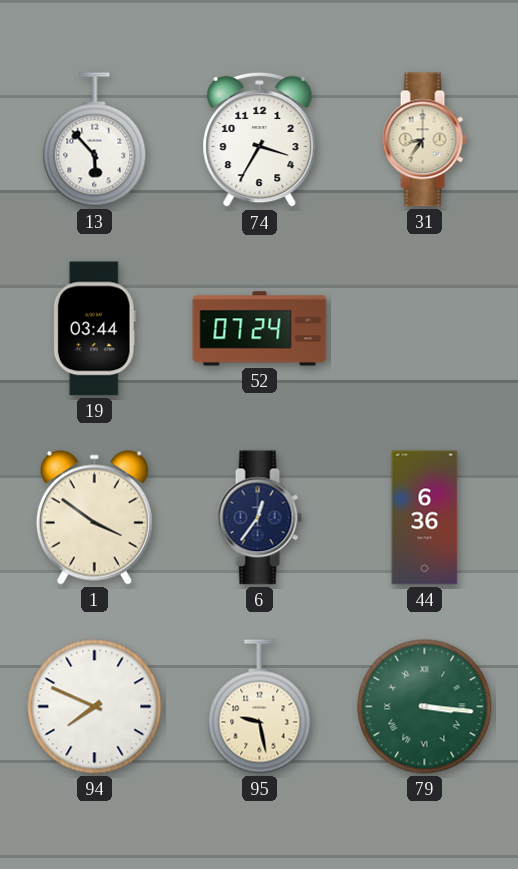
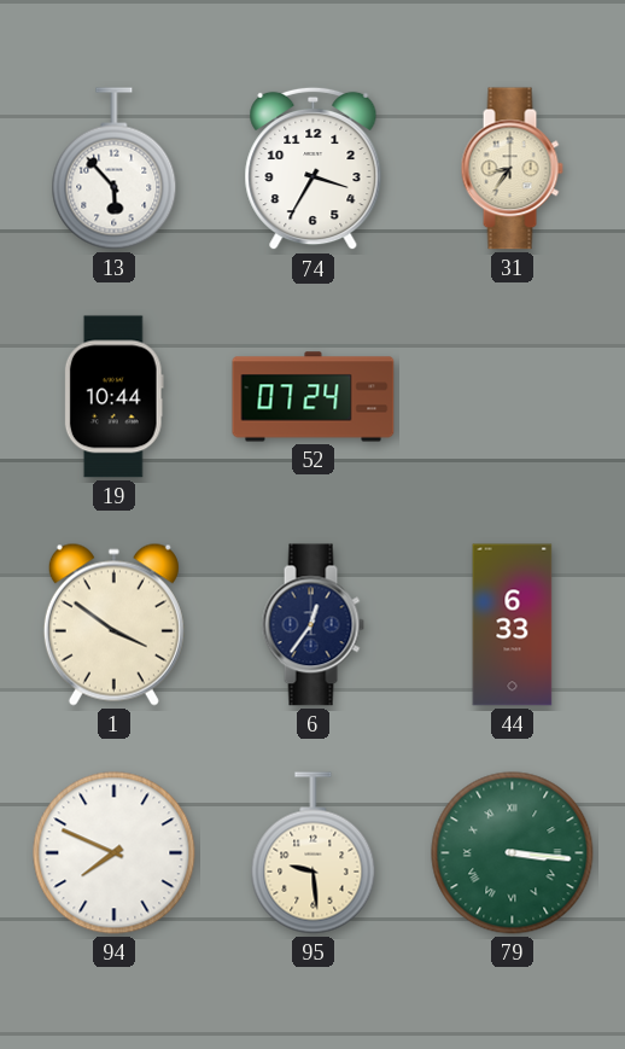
19: 03:44 -> 10:44 (113, 397)
44: 6:36 -> 6:33 (513, 625)
95: 9:28 -> 9:29 (314, 853)
